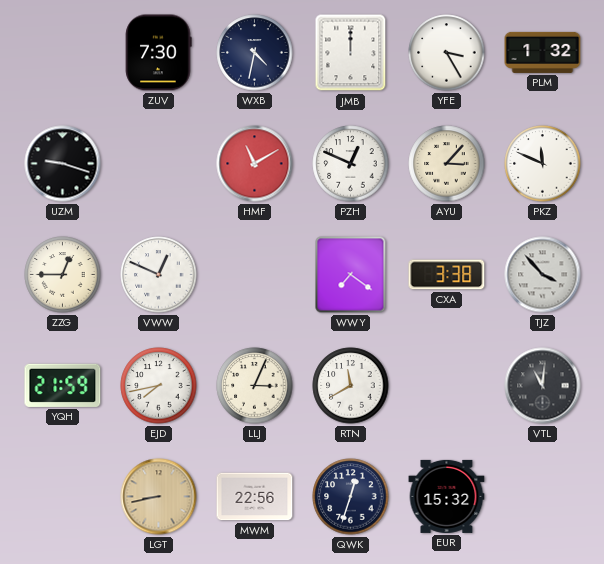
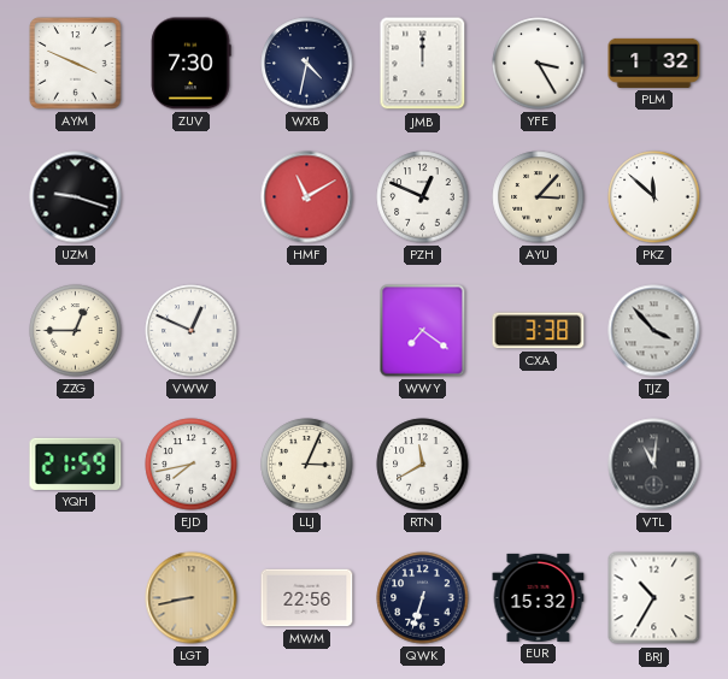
AYM: none -> 3:49 (76, 64)
PKZ: 11:49 -> 11:52 (654, 197)
QWK: 12:33 -> 6:33 (423, 598)
BRJ: none -> 10:35 (654, 598)
